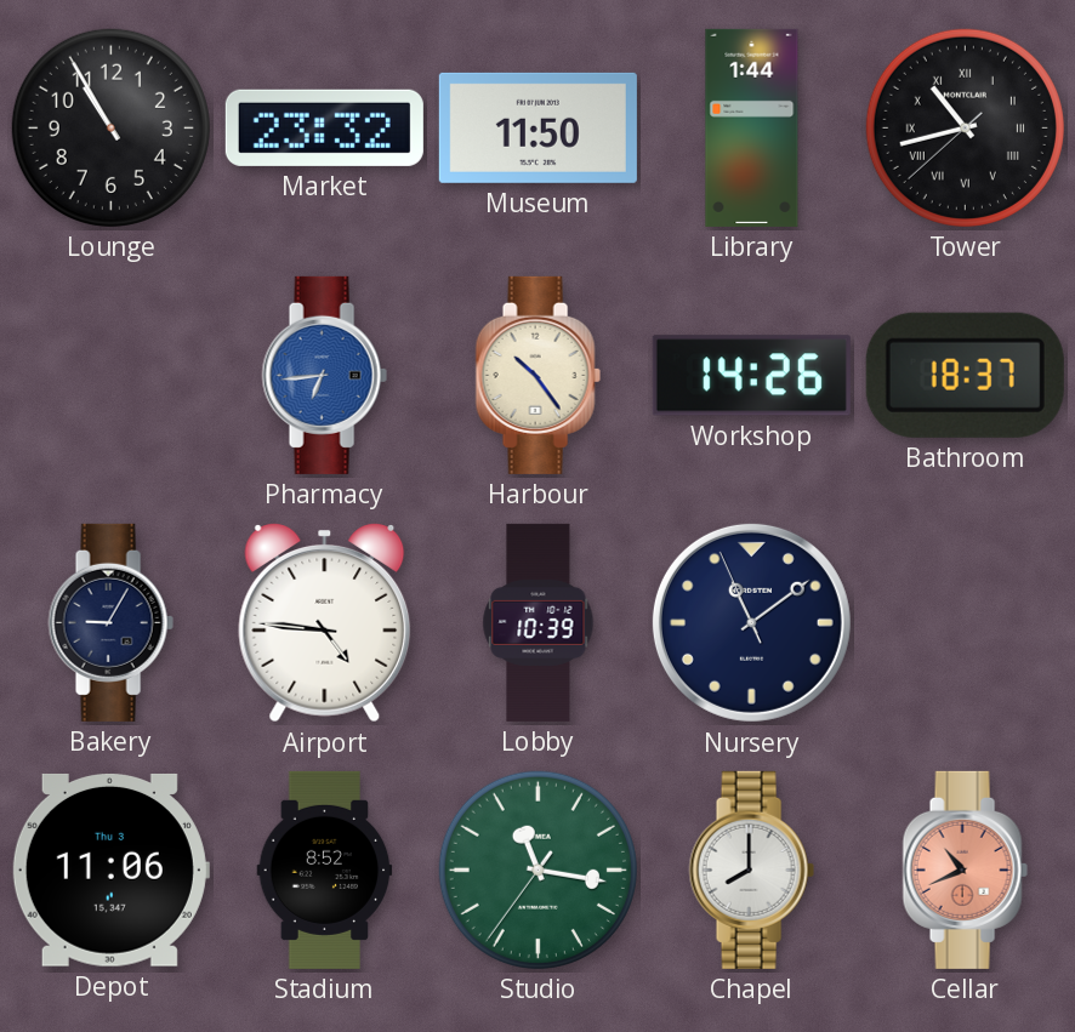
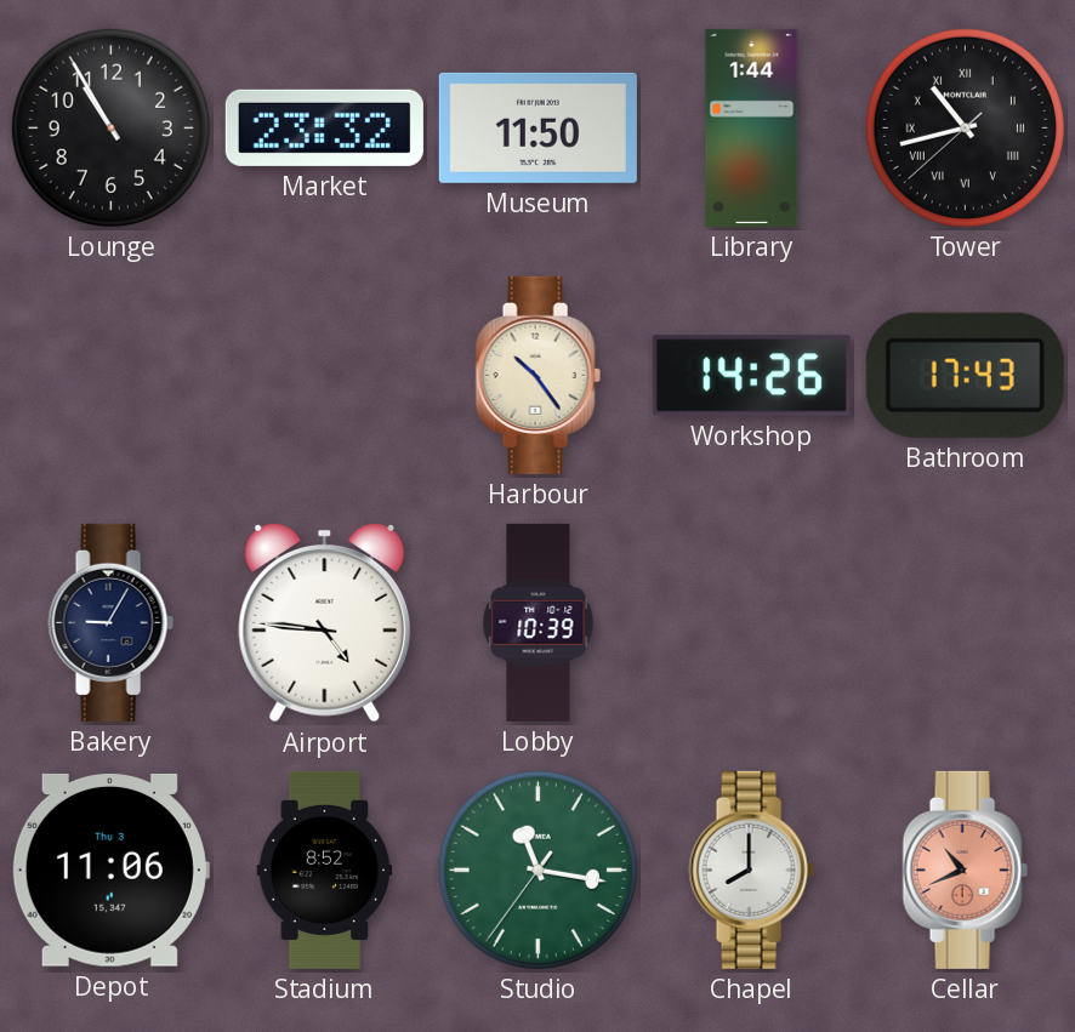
Pharmacy: 6:44 -> none (324, 375)
Bathroom: 18:37 -> 17:43 (965, 375)
Nursery: 11:08 -> none (751, 622)
